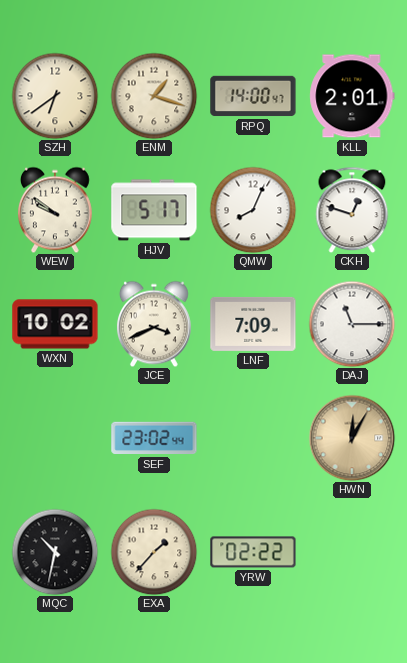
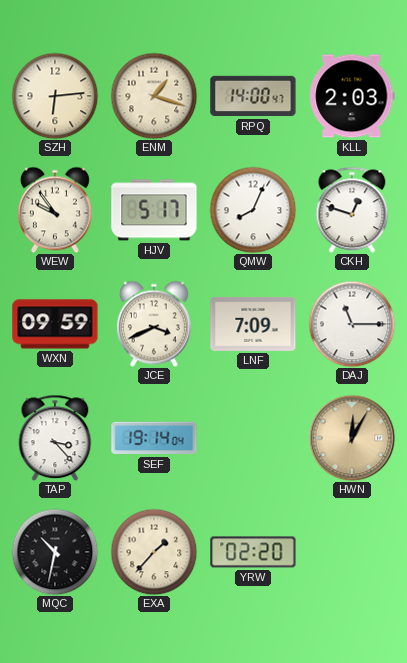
SZH: 6:39 -> 6:14 (55, 96)
KLL: 2:01 -> 2:03 (352, 96)
WEW: 9:51 -> 9:54 (55, 210)
WXN: 10:02 -> 09:59 (55, 324)
TAP: none -> 3:23 (55, 438)
SEF: 23:02 -> 19:14 (154, 438)
YRW: 02:22 -> 02:20 (253, 552)
